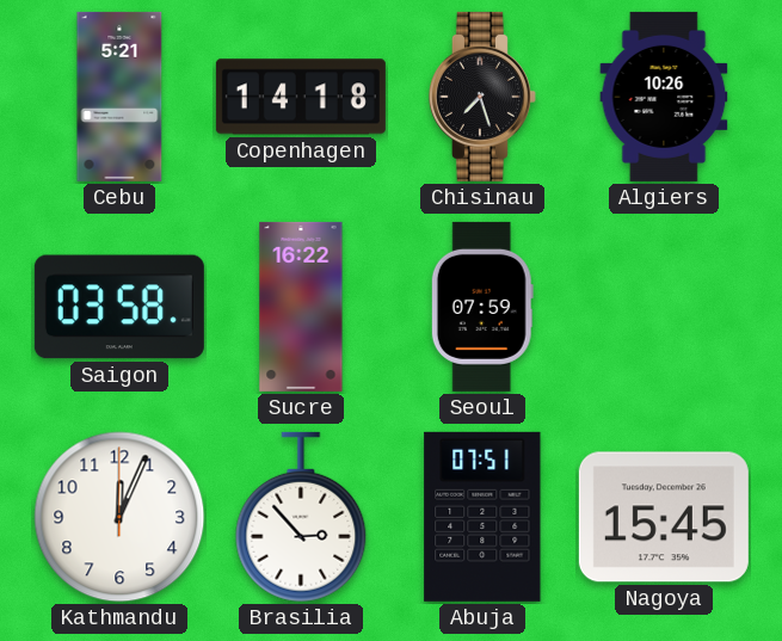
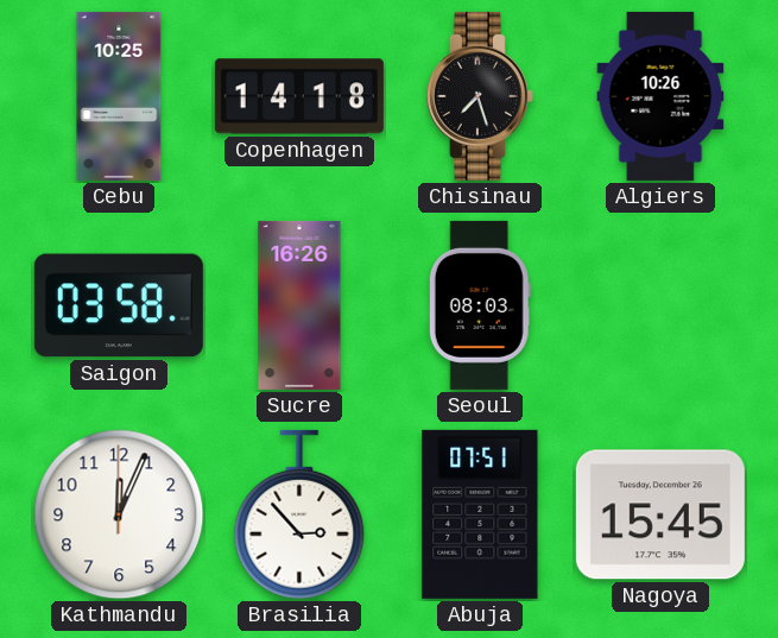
Cebu: 5:21 -> 10:25 (119, 96)
Sucre: 16:22 -> 16:26 (299, 305)
Seoul: 07:59 -> 08:03 (480, 305)
